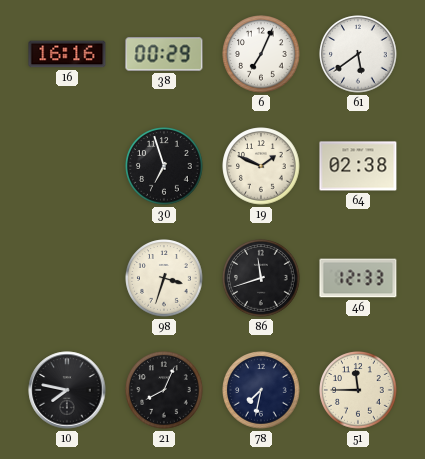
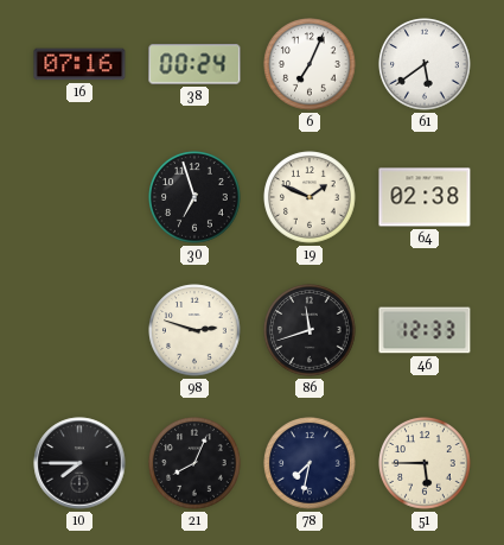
16: 16:16 -> 07:16 (79, 64)
38: 00:29 -> 00:24 (194, 64)
98: 3:33 -> 2:48 (194, 330)
10: 7:47 -> 7:45 (79, 463)
51: 11:45 -> 5:45 (425, 463)
